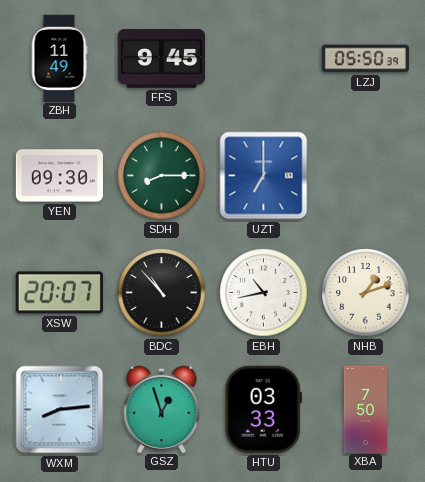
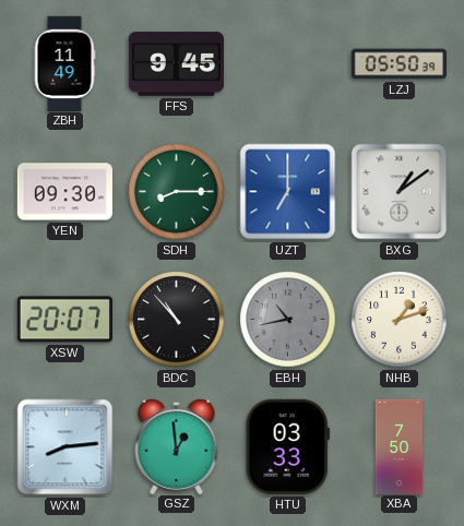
BXG: none -> 1:09 (400, 192)
EBH dial: white -> grey (288, 320)
GSZ: 12:57 -> 12:59 (177, 445)
